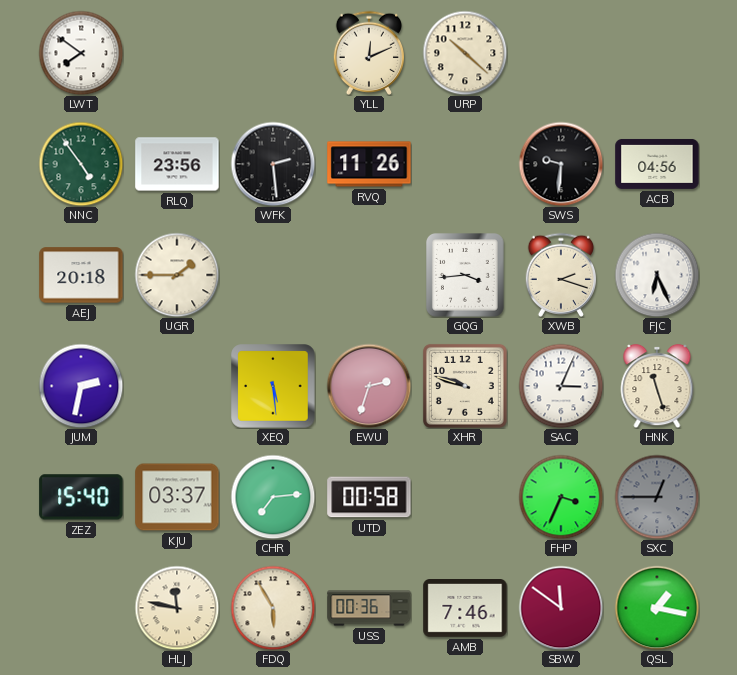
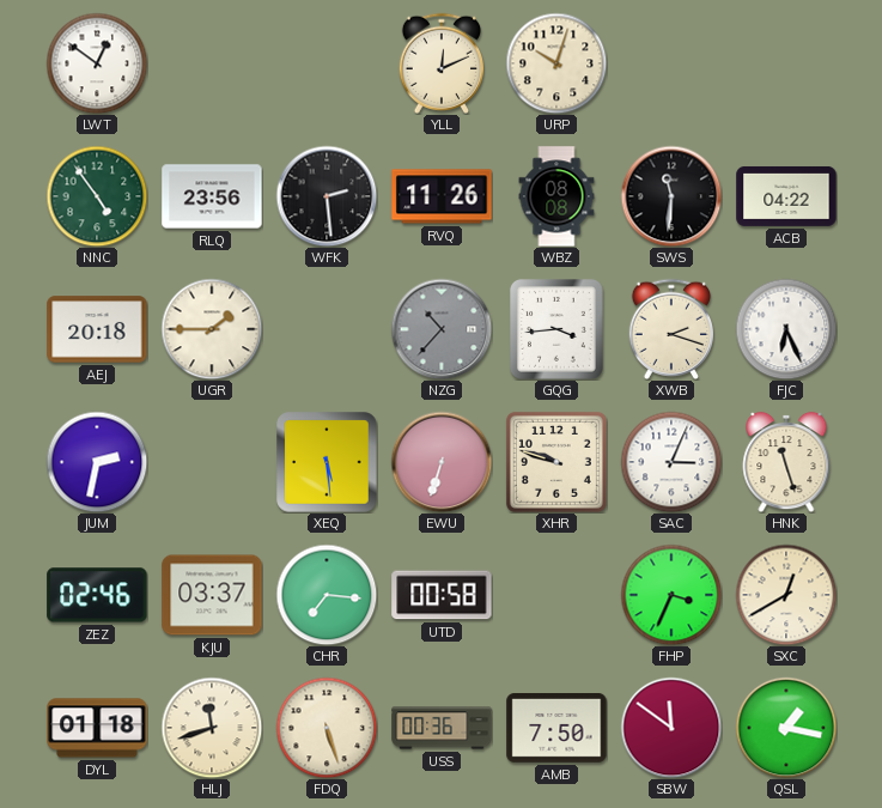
LWT: 7:51 -> 12:51 (97, 63)
URP: 10:22 -> 10:03 (556, 63)
WBZ: none -> 08:08 (556, 196)
SWS: 9:31 -> 11:31 (671, 196)
ACB: 04:56 -> 04:22 (786, 196)
NZG: none -> 10:37 (442, 329)
EWU: 2:33 -> 6:33 (442, 462)
ZEZ: 15:40 -> 02:46 (97, 595)
CHR: 7:14 -> 7:16 (327, 595)
SXC: 12:45 -> 12:40 (786, 595)
SXC dial: grey -> cream (786, 595)
DYL: none -> 01:18 (97, 728)
HLJ: 11:47 -> 11:42 (212, 728)
FDQ: 5:55 -> 5:27 (327, 728)
AMB: 7:46 -> 7:50 (556, 729)
